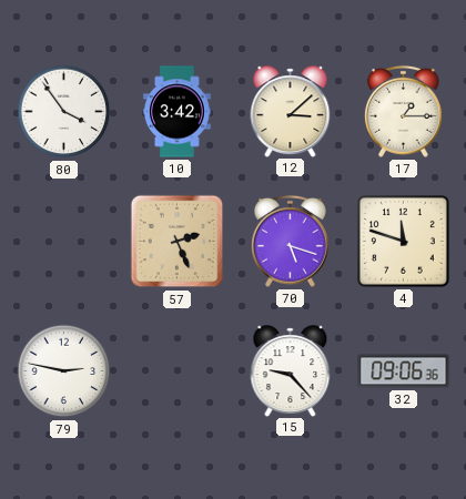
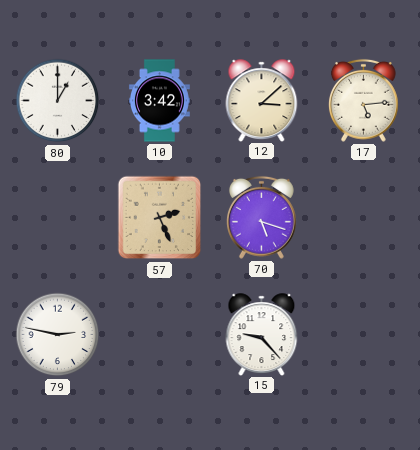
80: 3:54 -> 1:00 (58, 101)
17: 1:15 -> 5:14 (363, 100)
4: 11:48 -> none (403, 241)
32: 09:06 -> none (404, 371)
